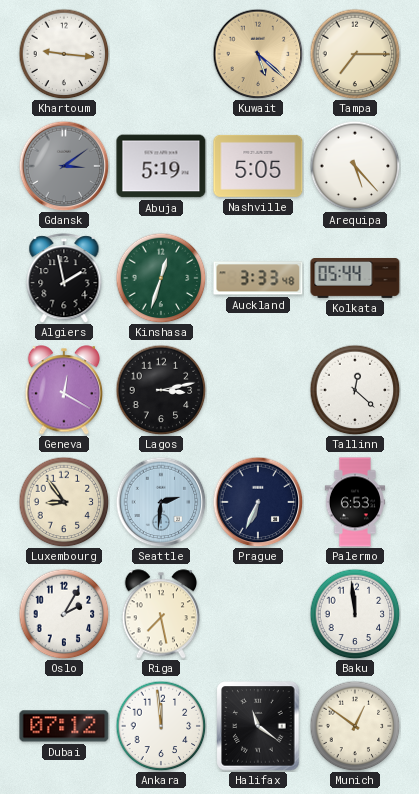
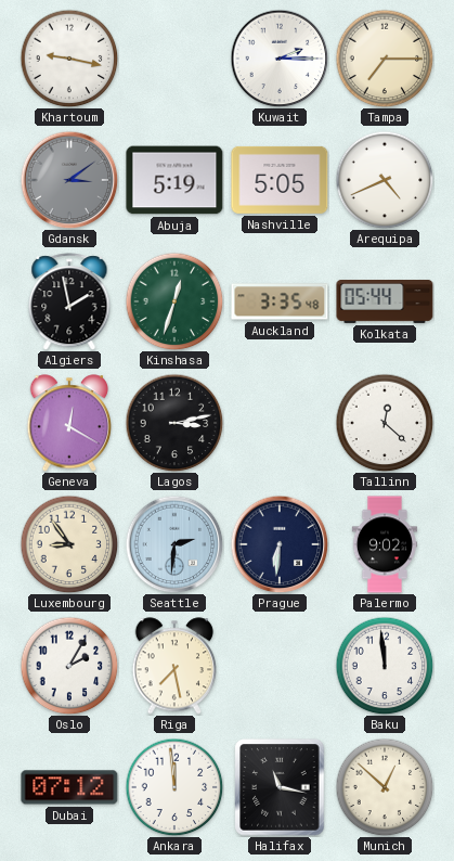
Khartoum: 9:16 -> 9:17 (69, 59)
Kuwait: 5:22 -> 2:15 (280, 59)
Kuwait dial: champagne -> white (280, 59)
Arequipa: 5:23 -> 4:41 (385, 180)
Auckland: 3:33 -> 3:35 (280, 301)
Prague: 6:34 -> 6:31 (280, 544)
Palermo: 6:53 -> 9:02 (385, 544)
Halifax: 11:21 -> 11:17 (280, 787)
Munich: 12:51 -> 12:52 (385, 787)
